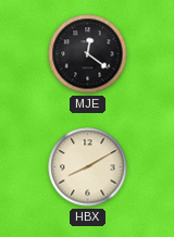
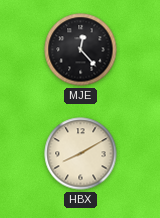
MJE: 12:21 -> 12:23 (81, 50)
